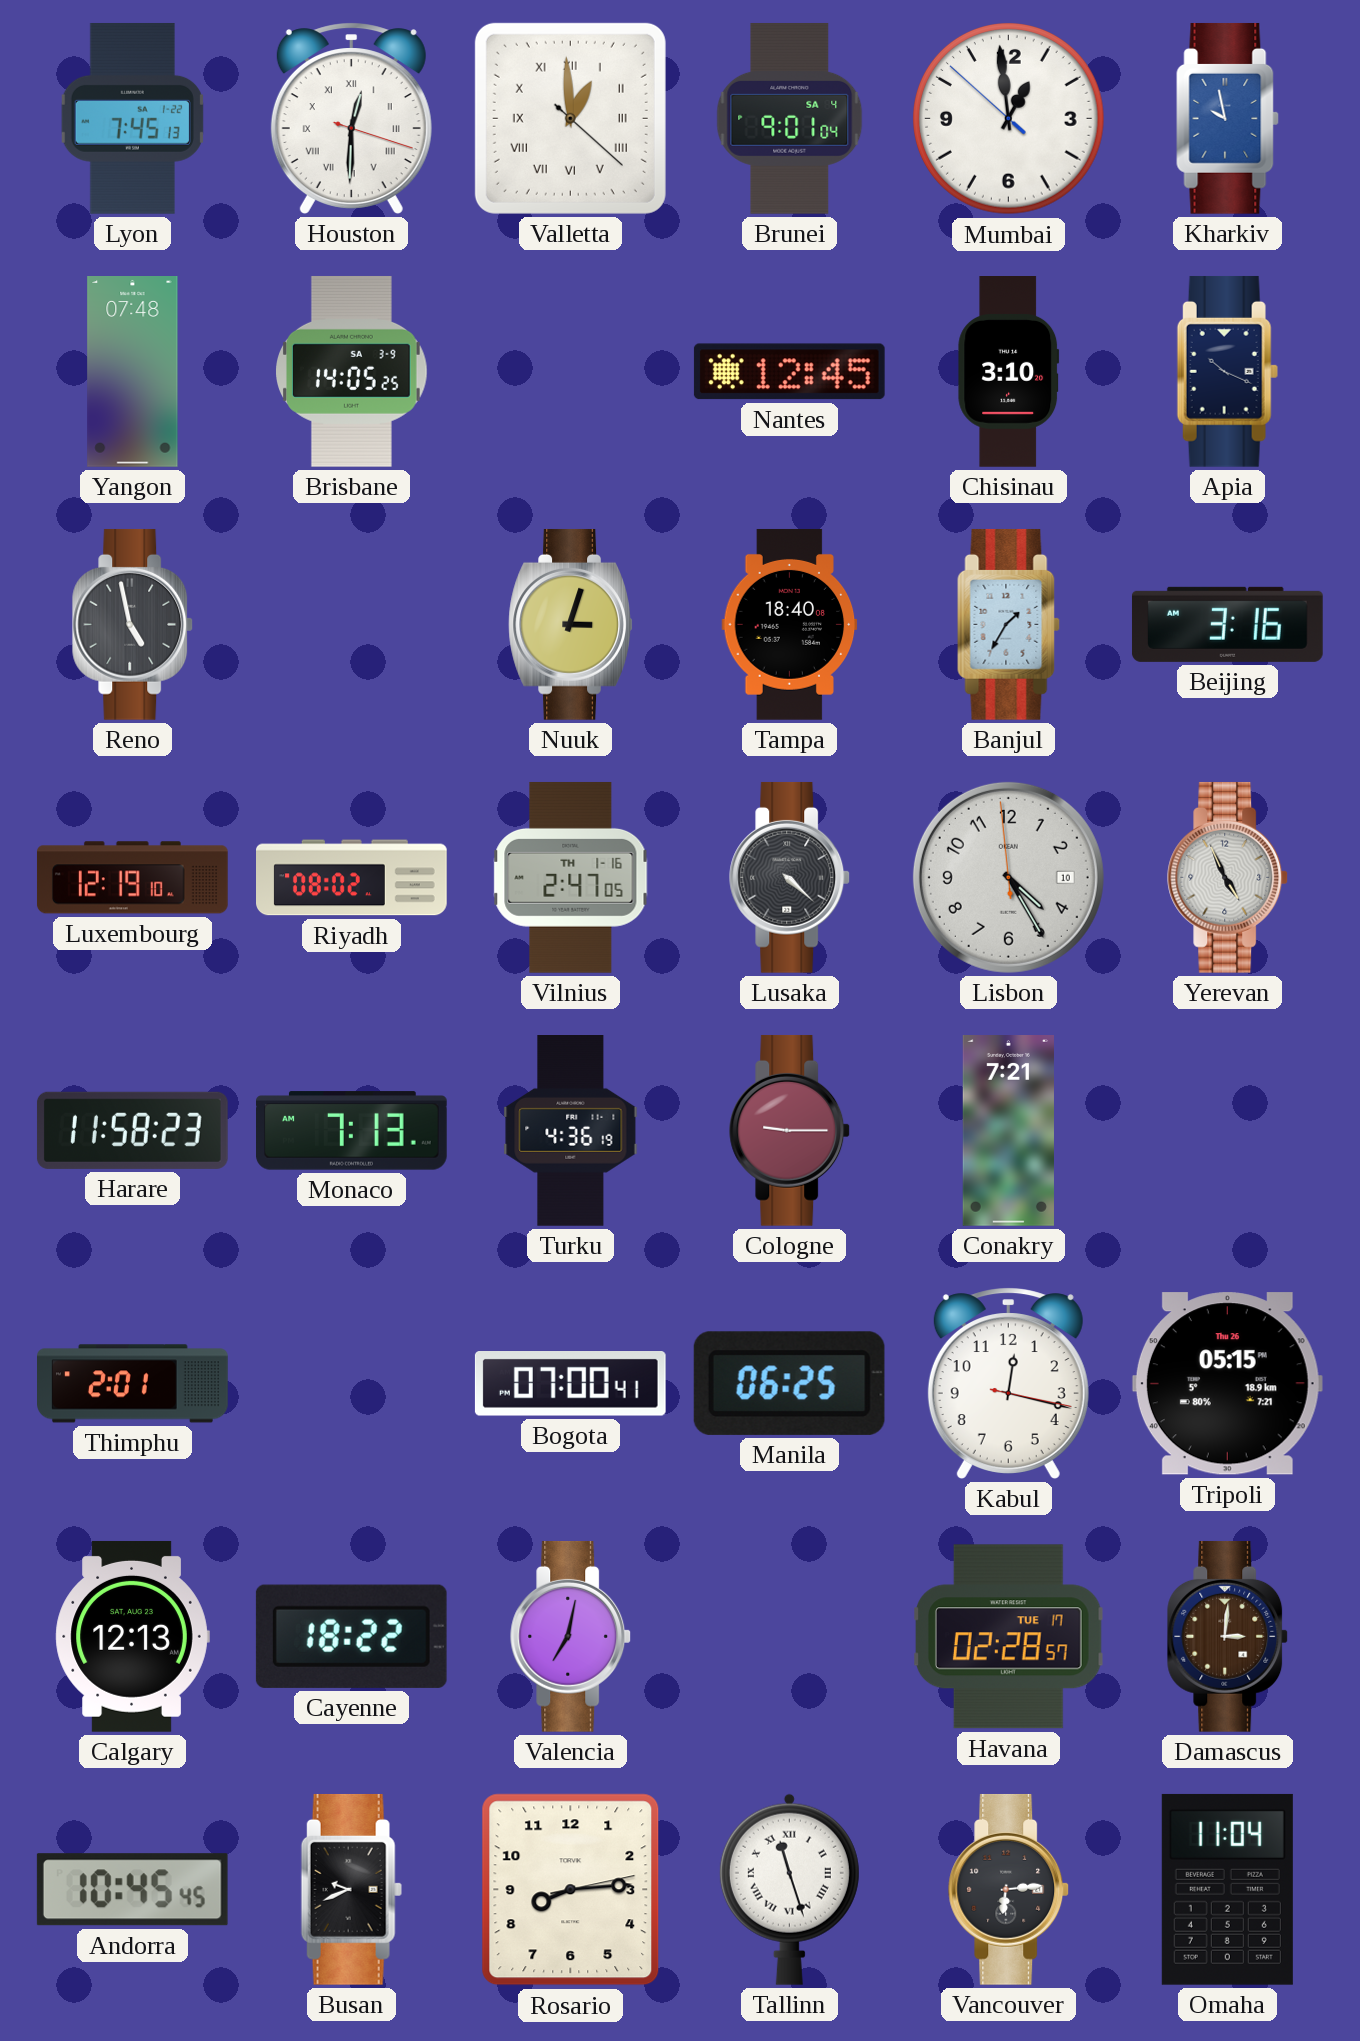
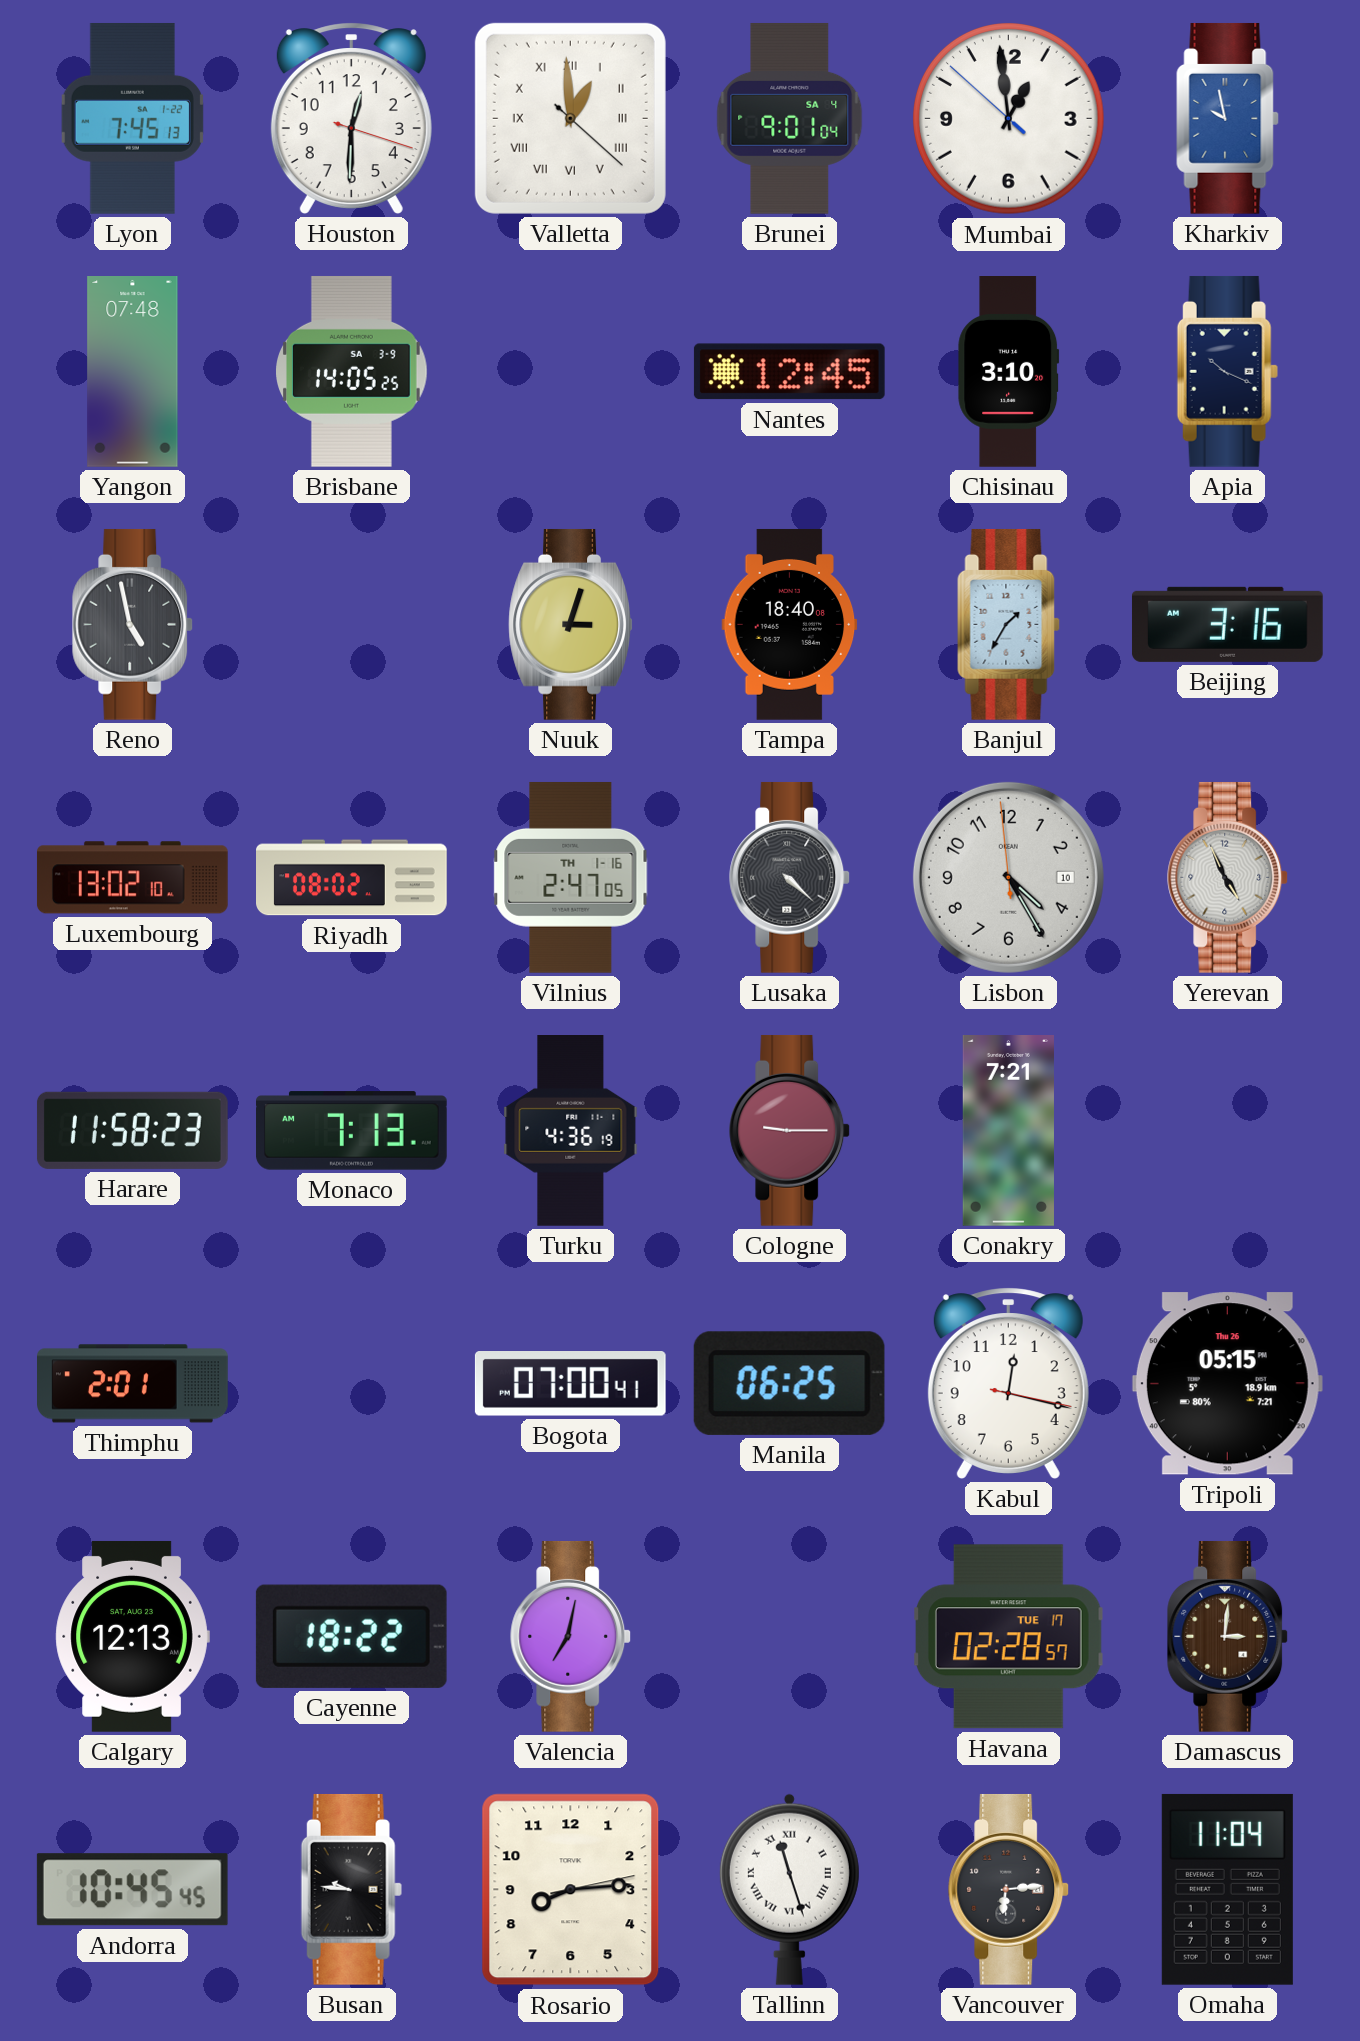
Houston numerals: Roman -> Arabic (351, 118)
Luxembourg: 12:19 -> 13:02 (132, 878)
Busan: 9:41 -> 9:46 (351, 1889)
